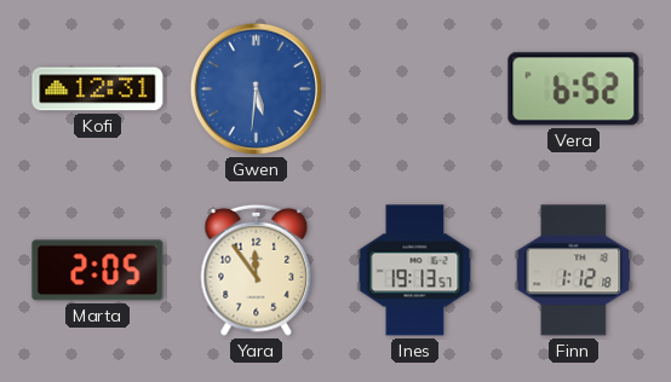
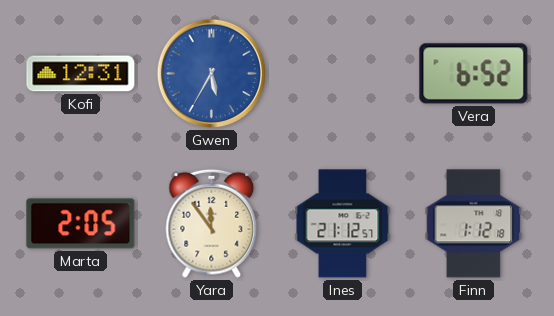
Gwen: 5:31 -> 5:35 (211, 73)
Ines: 19:13 -> 21:12 (343, 224)
